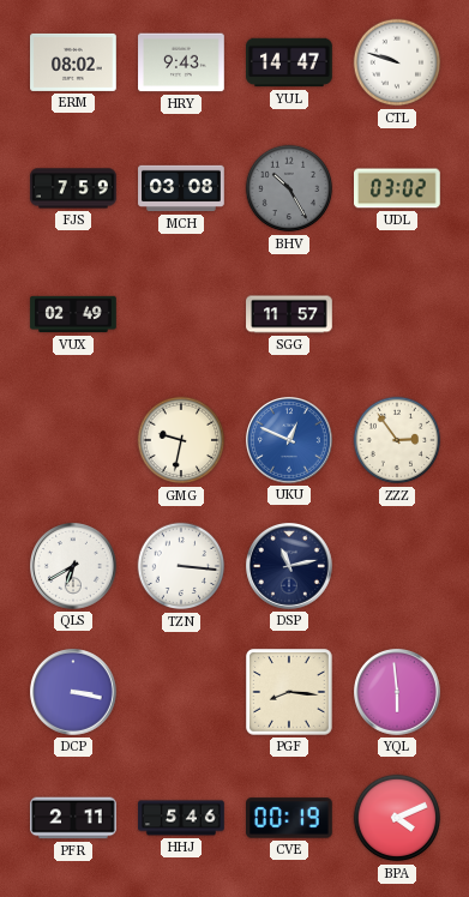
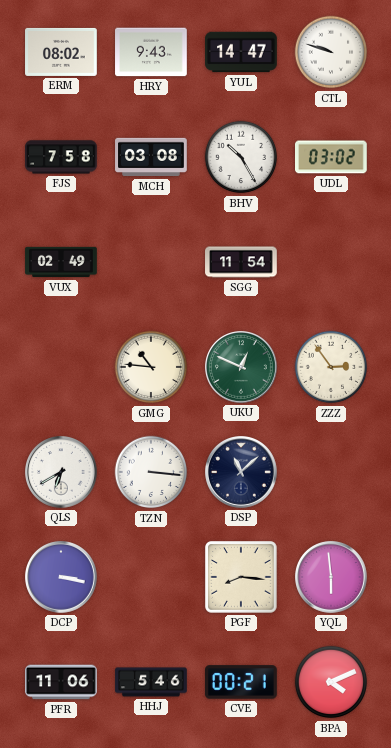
FJS: 7:59 -> 7:58 (61, 157)
BHV dial: grey -> white (241, 157)
SGG: 11:57 -> 11:54 (241, 262)
GMG: 9:32 -> 10:46 (151, 367)
UKU dial: blue -> green (242, 368)
DSP: 11:13 -> 11:08 (242, 473)
PFR: 2:11 -> 11:06 (61, 682)
CVE: 00:19 -> 00:21 (242, 682)
